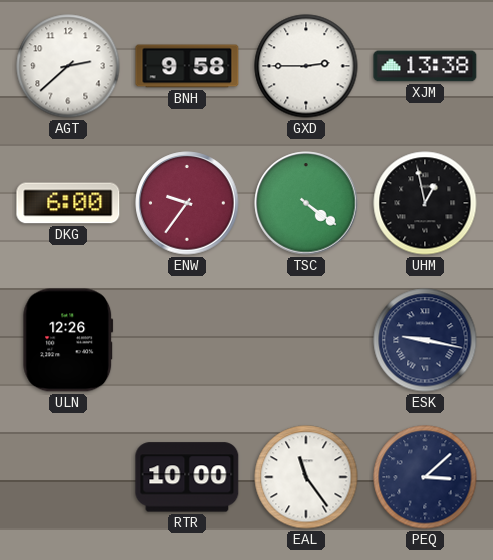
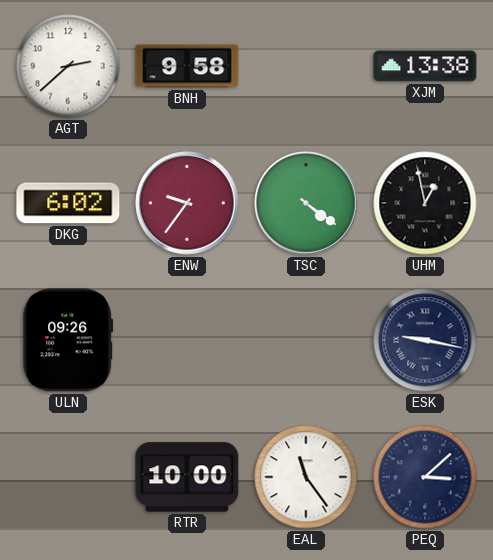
GXD: 2:45 -> none (306, 66)
DKG: 6:00 -> 6:02 (68, 203)
ULN: 12:26 -> 09:26 (68, 340)
